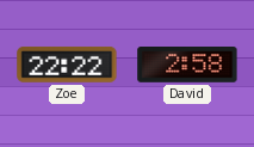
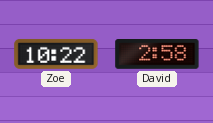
Zoe: 22:22 -> 10:22 (56, 54)
